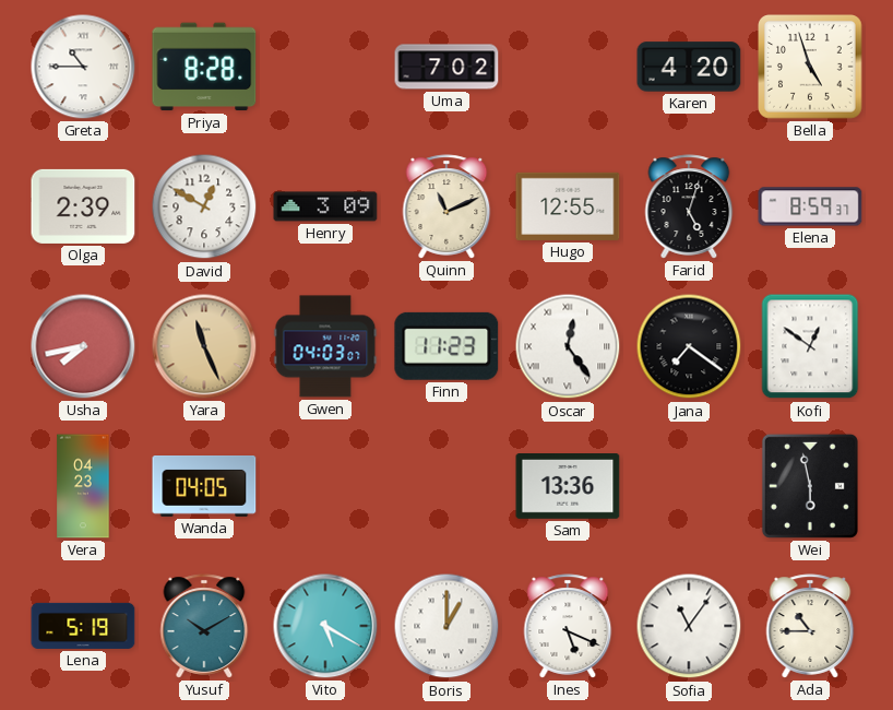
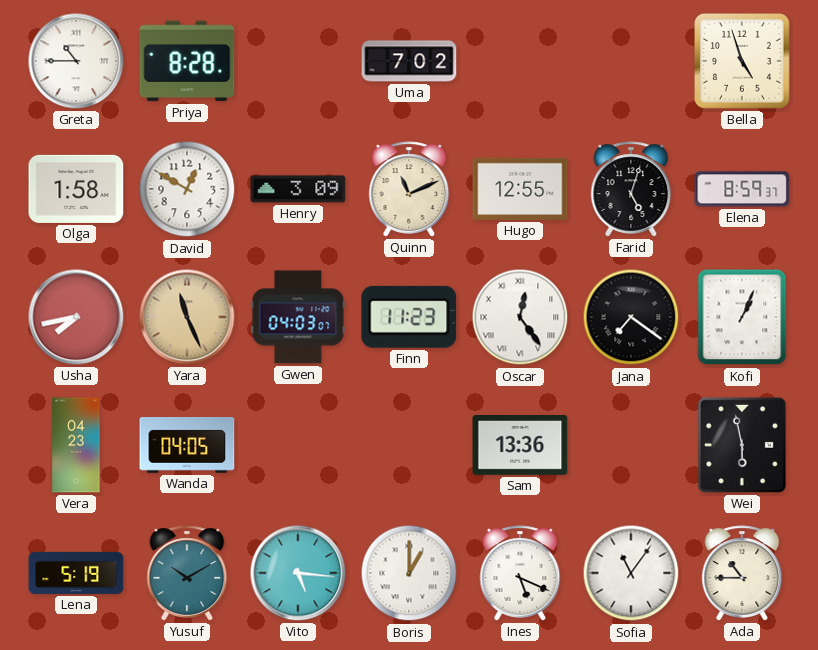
Karen: 4:20 -> none (689, 67)
Olga: 2:39 -> 1:58 (76, 189)
Kofi: 12:51 -> 1:04 (742, 317)
Vito: 5:20 -> 5:16 (298, 573)
